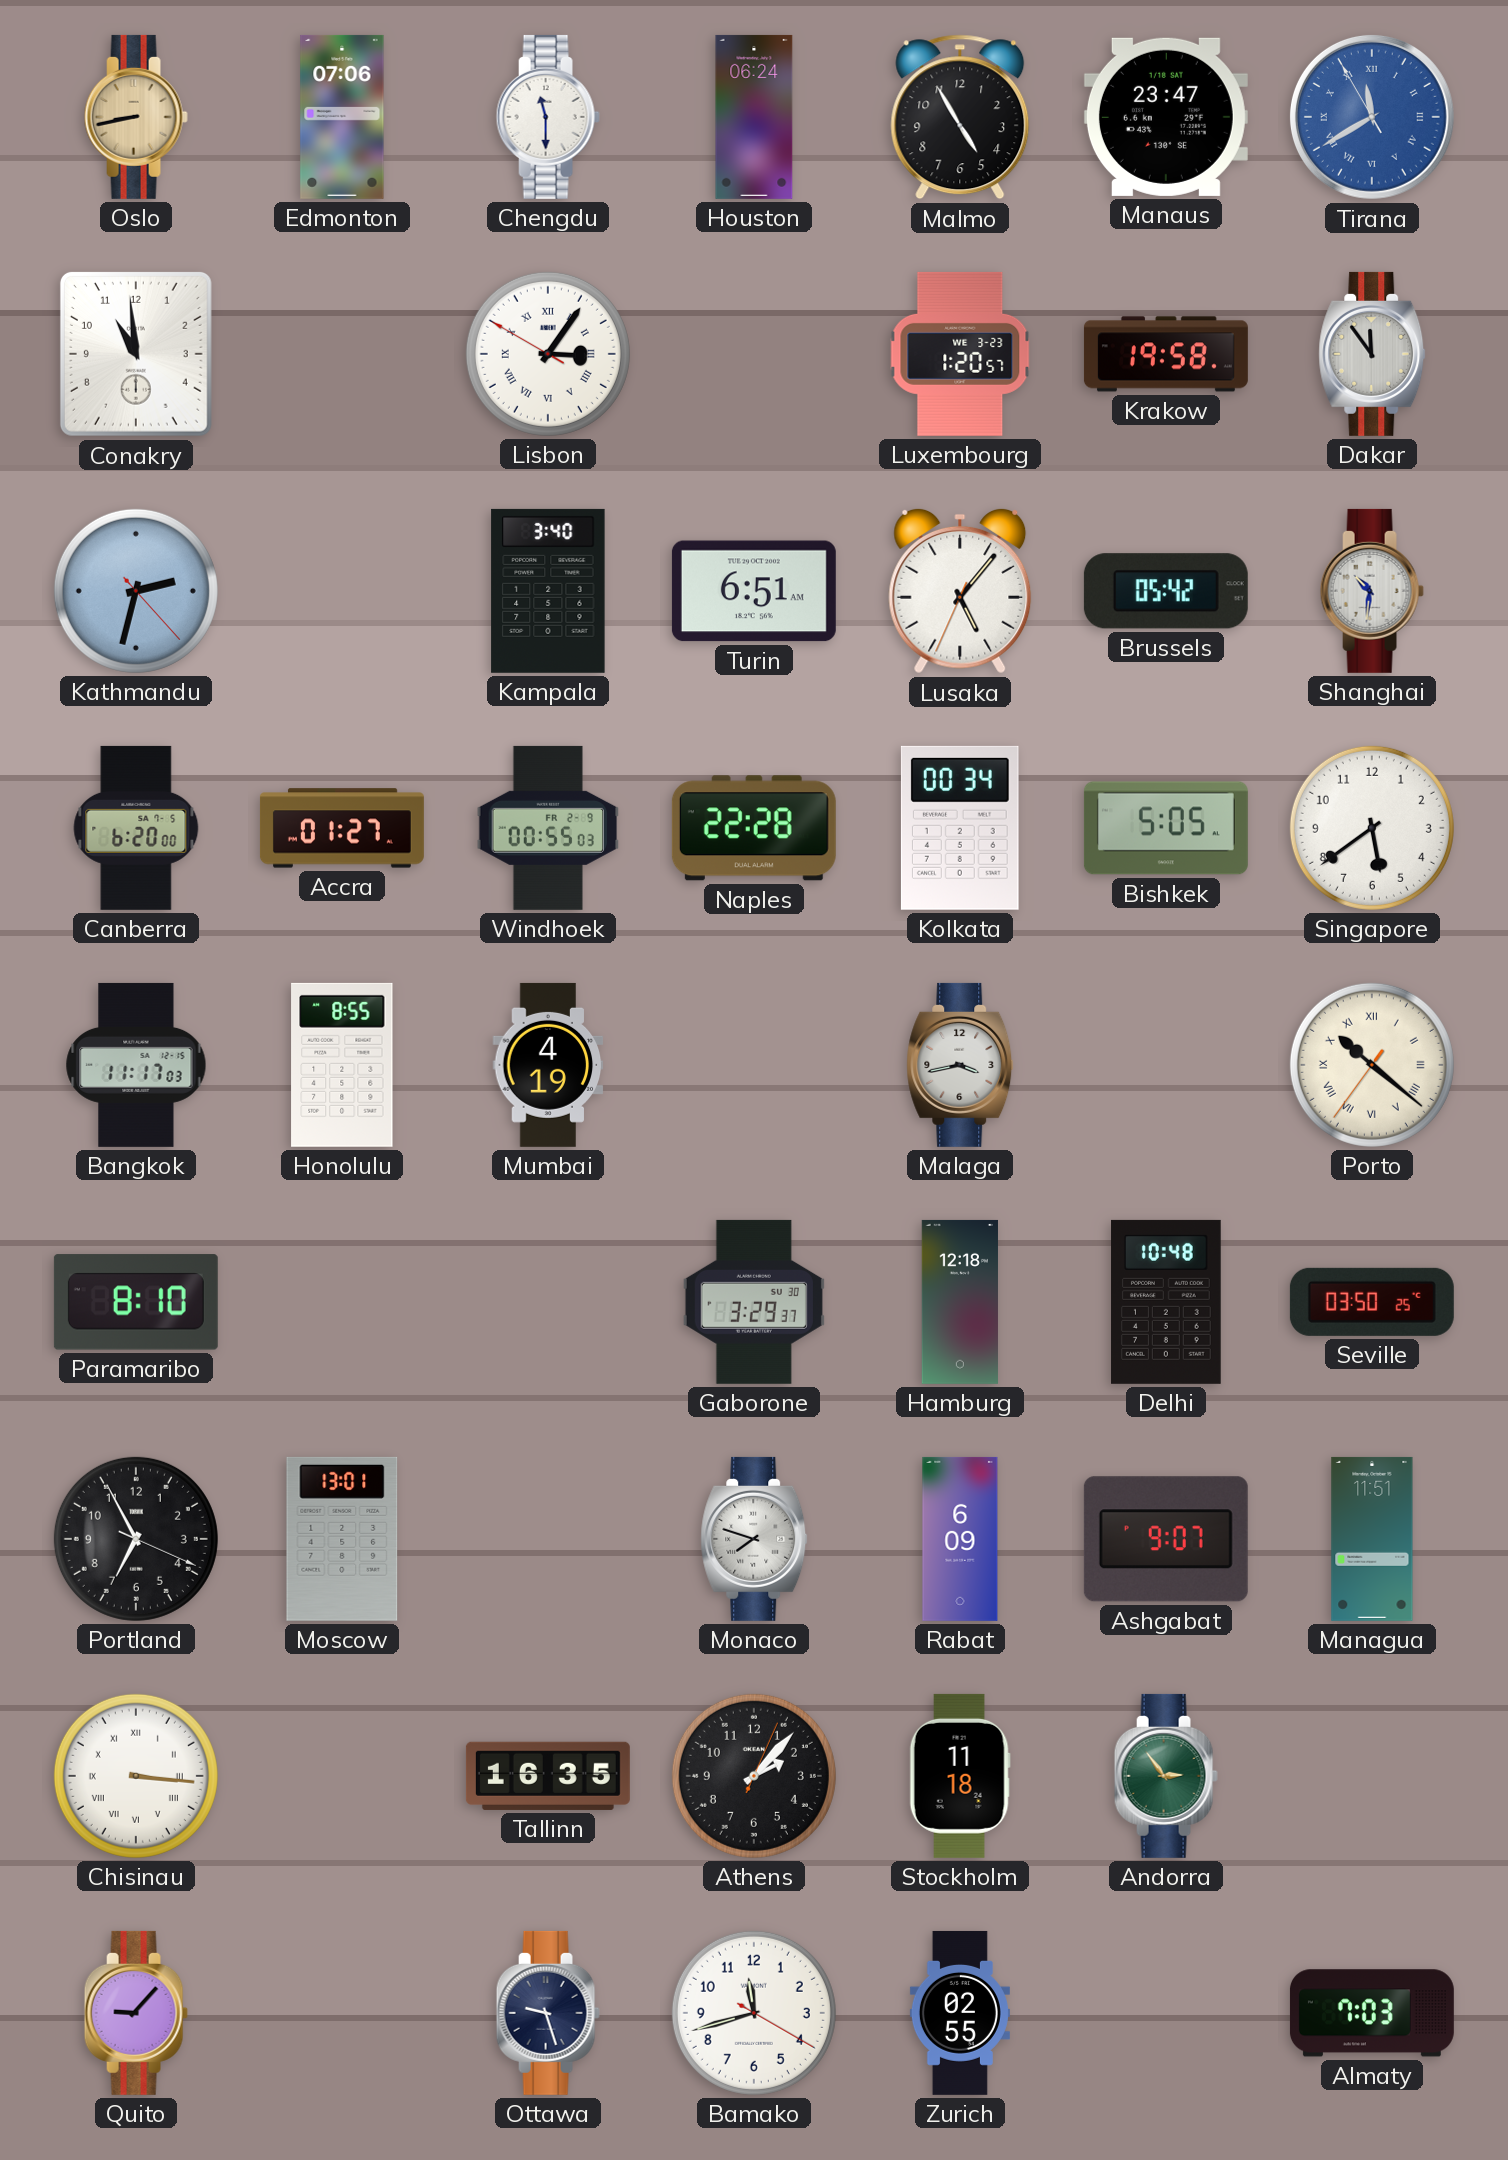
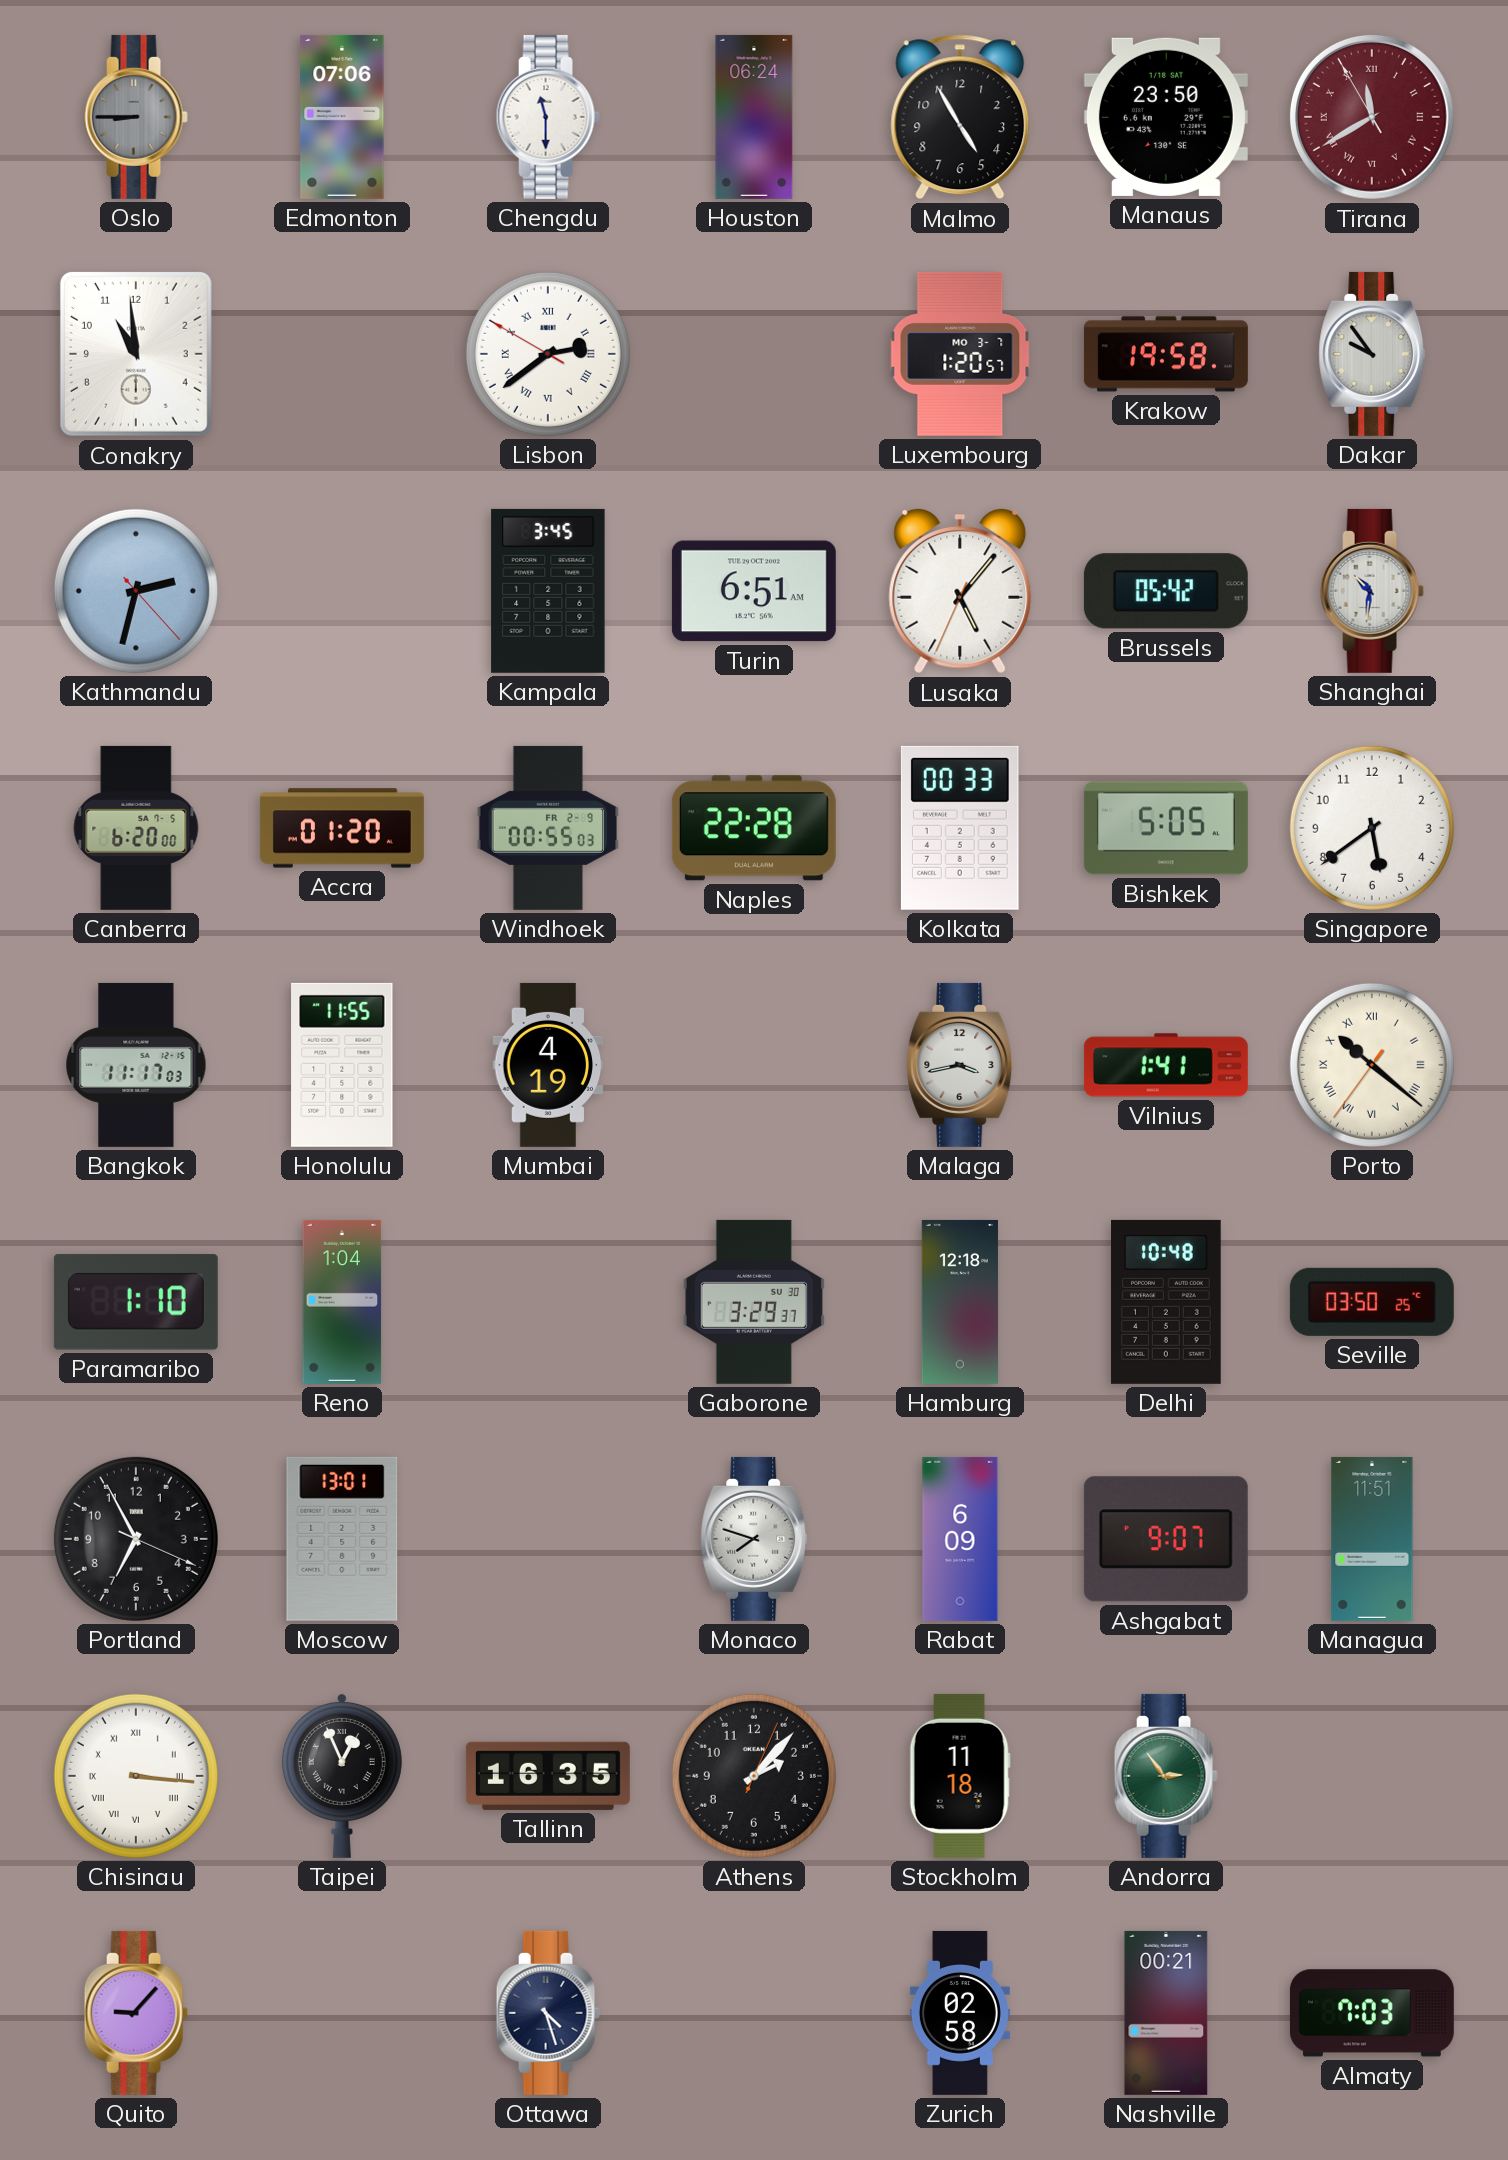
Oslo: 8:43 -> 8:45 (136, 117)
Oslo dial: champagne -> grey (136, 117)
Manaus: 23:47 -> 23:50 (1166, 117)
Tirana dial: blue -> burgundy (1372, 117)
Lisbon: 3:05 -> 2:38 (548, 354)
Luxembourg date: WE 3-23 -> MO 3-7 (960, 354)
Dakar: 11:54 -> 9:54 (1372, 354)
Kampala: 3:40 -> 3:45 (548, 591)
Accra: 01:27 -> 01:20 (342, 828)
Kolkata: 00:34 -> 00:33 (960, 828)
Honolulu: 8:55 -> 11:55 (342, 1065)
Vilnius: none -> 1:41 (1166, 1065)
Paramaribo: 8:10 -> 1:10 (136, 1302)
Reno: none -> 1:04 (342, 1302)
Taipei: none -> 12:56 (342, 1775)
Ottawa: 9:27 -> 4:27 (548, 2013)
Bamako: 11:42 -> none (754, 2013)
Zurich: 02:55 -> 02:58 (960, 2013)
Nashville: none -> 00:21 (1166, 2013)
